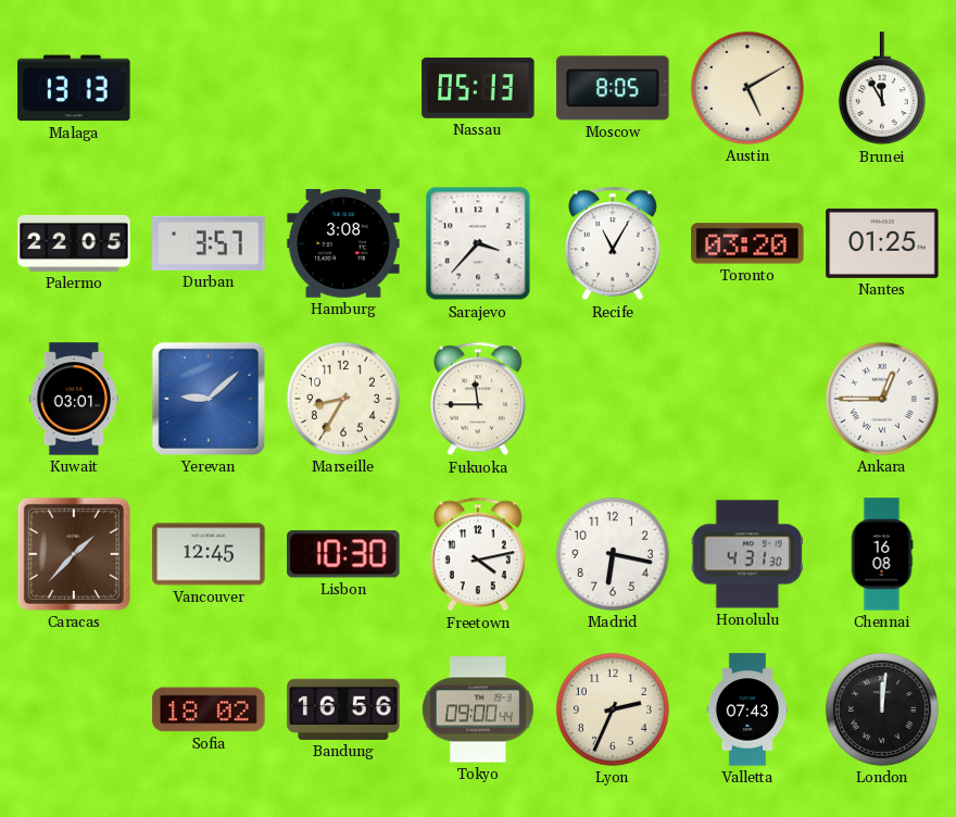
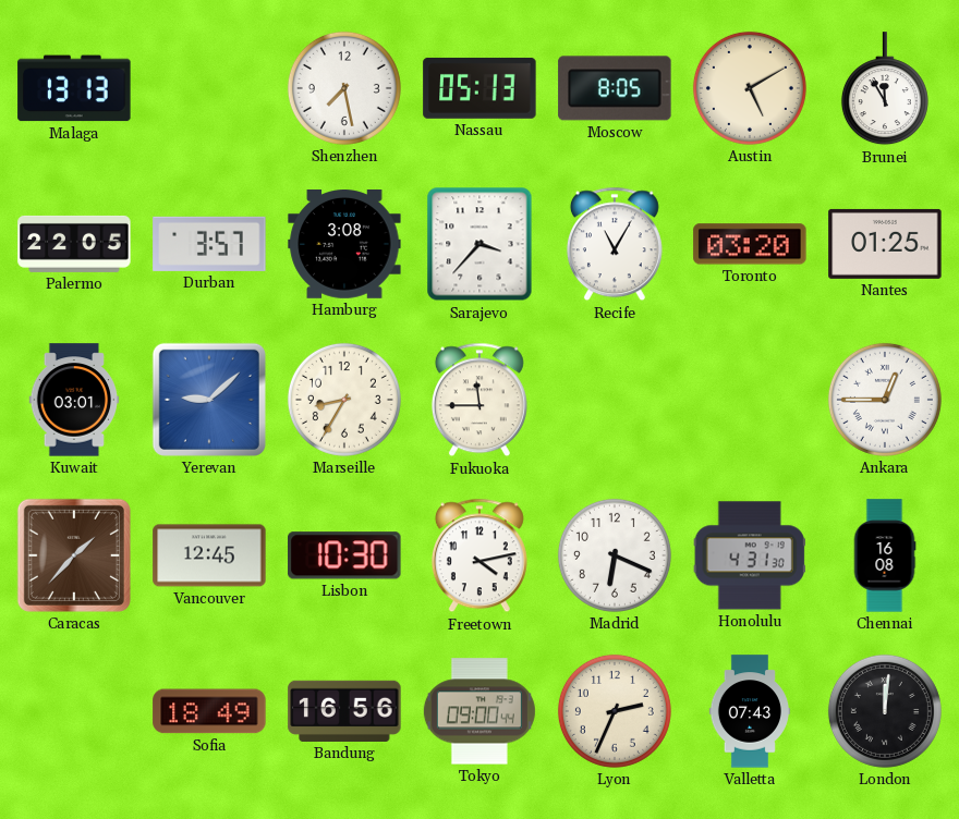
Shenzhen: none -> 7:28 (344, 88)
Madrid: 6:17 -> 6:19 (615, 555)
Sofia: 18:02 -> 18:49 (209, 711)
